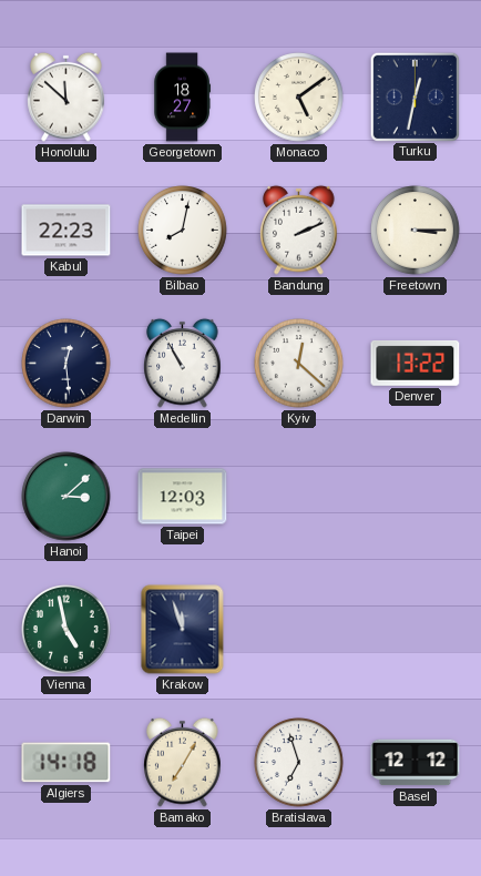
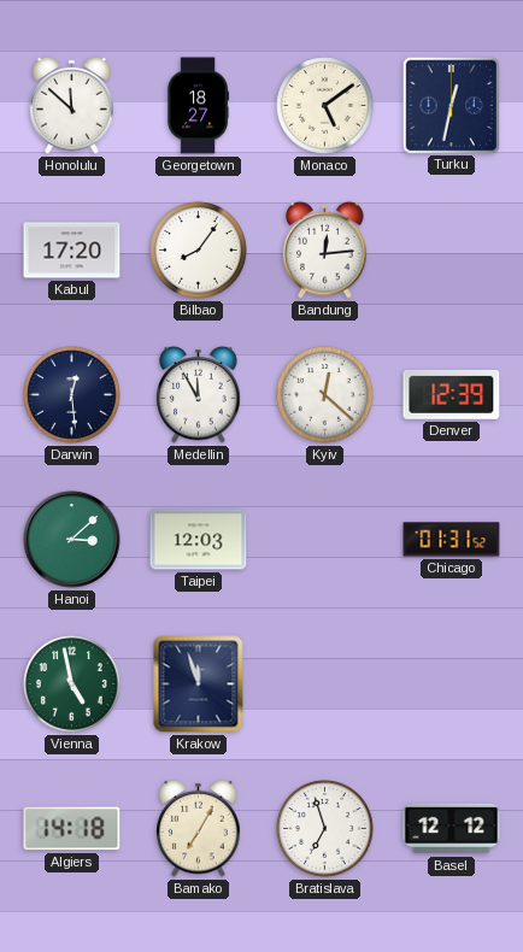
Kabul: 22:23 -> 17:20 (72, 251)
Bilbao: 8:02 -> 8:06 (199, 251)
Bandung: 2:11 -> 12:14 (325, 249)
Freetown: 3:15 -> none (416, 231)
Medellin: 10:55 -> 11:55 (199, 394)
Denver: 13:22 -> 12:39 (452, 394)
Chicago: none -> 01:31 (452, 540)
